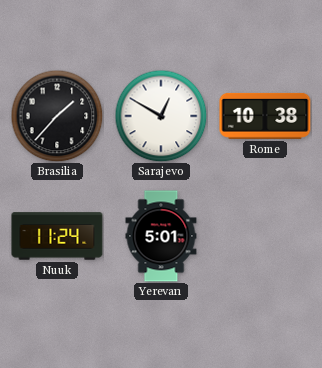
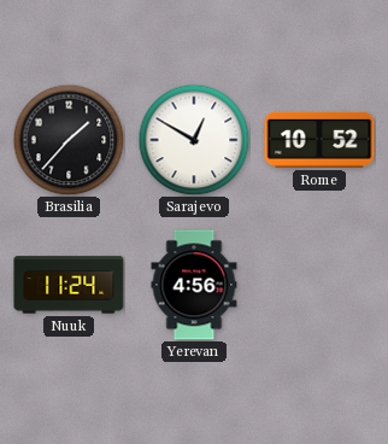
Rome: 10:38 -> 10:52 (319, 140)
Yerevan: 5:01 -> 4:56 (194, 285)
